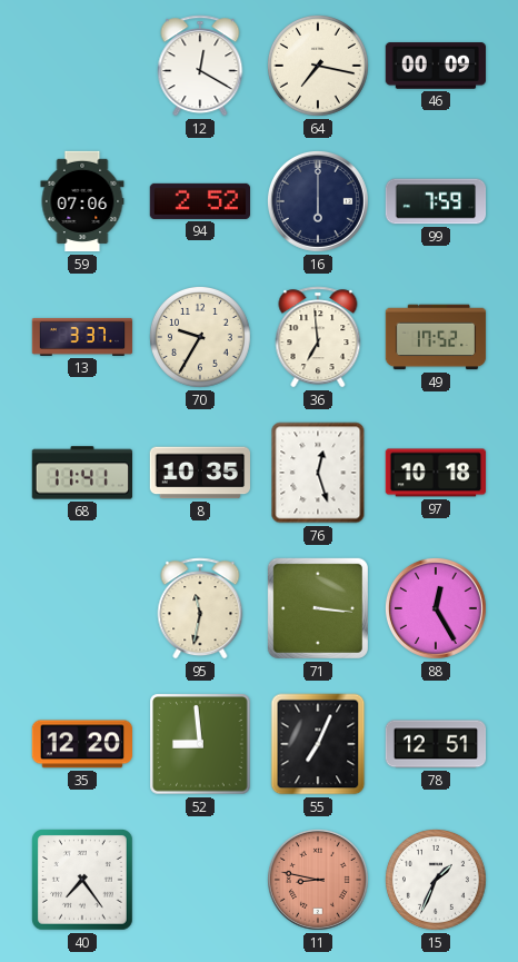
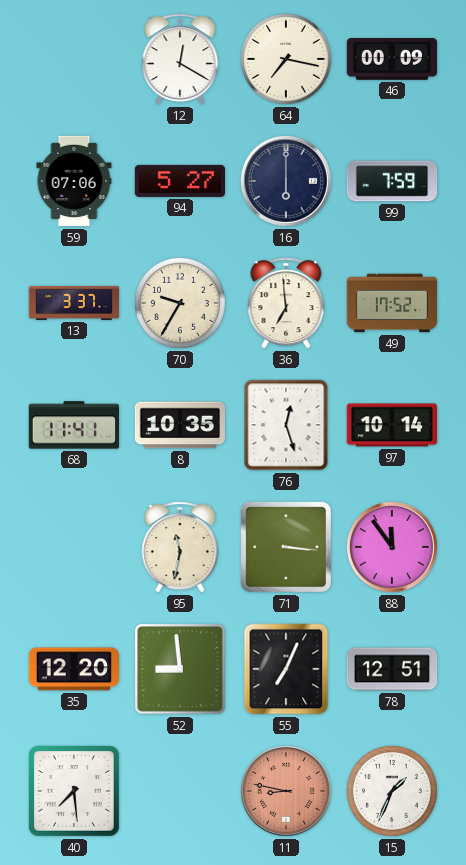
94: 2:52 -> 5:27 (179, 181)
97: 10:18 -> 10:14 (392, 425)
88: 12:25 -> 11:54 (392, 547)
40: 7:24 -> 7:29 (75, 792)
